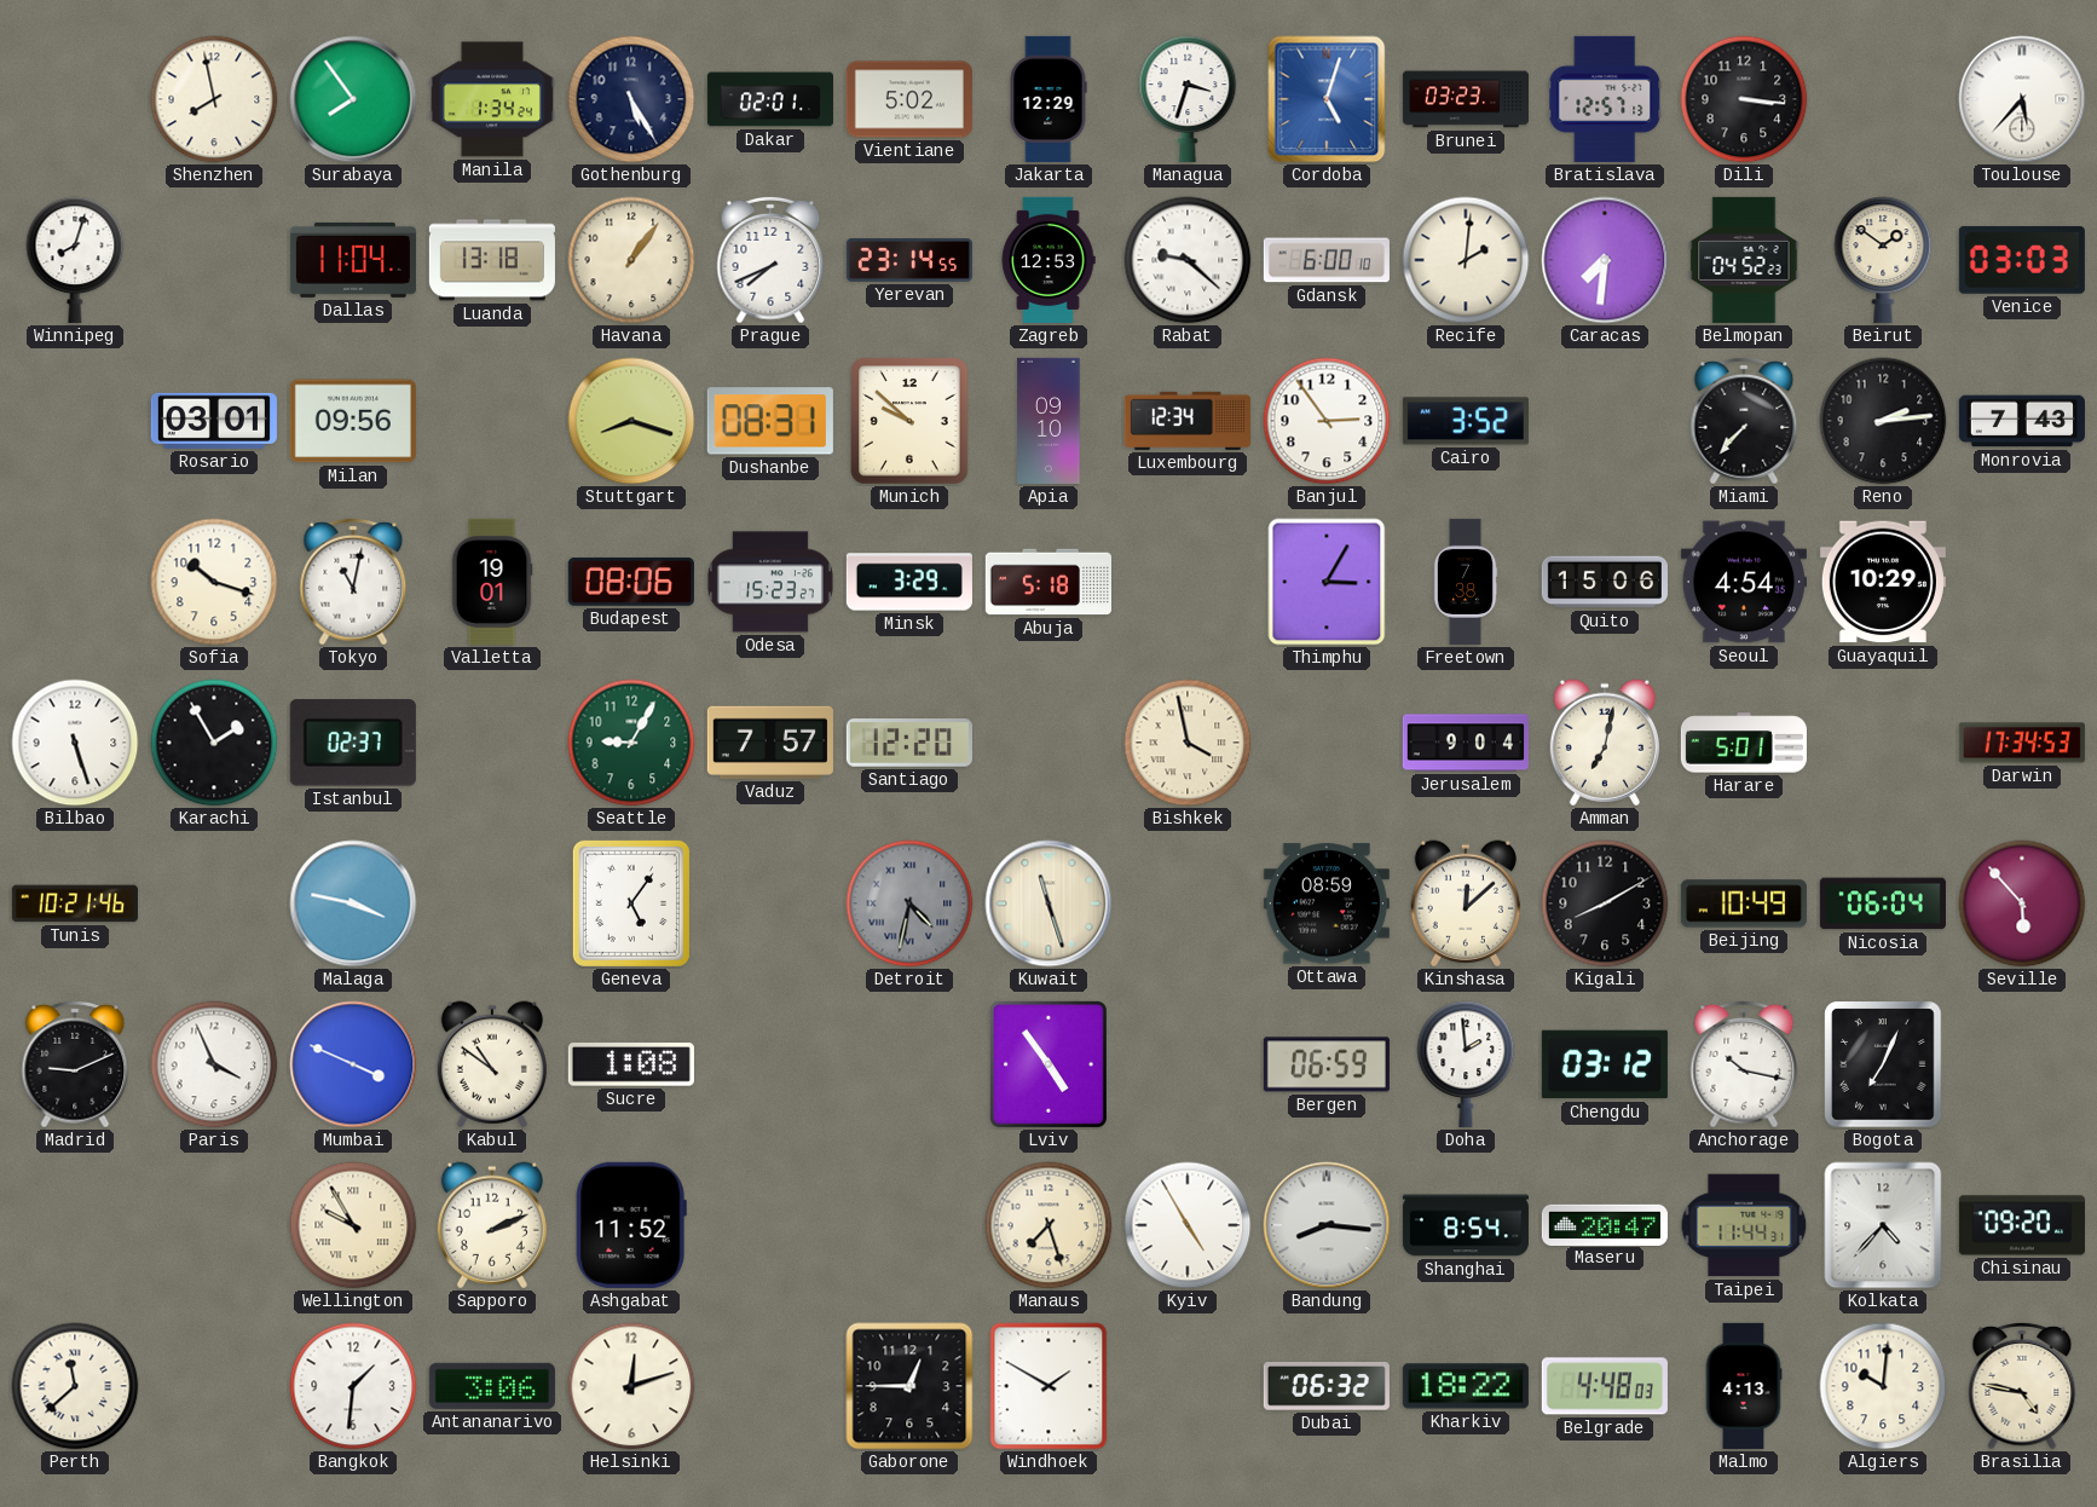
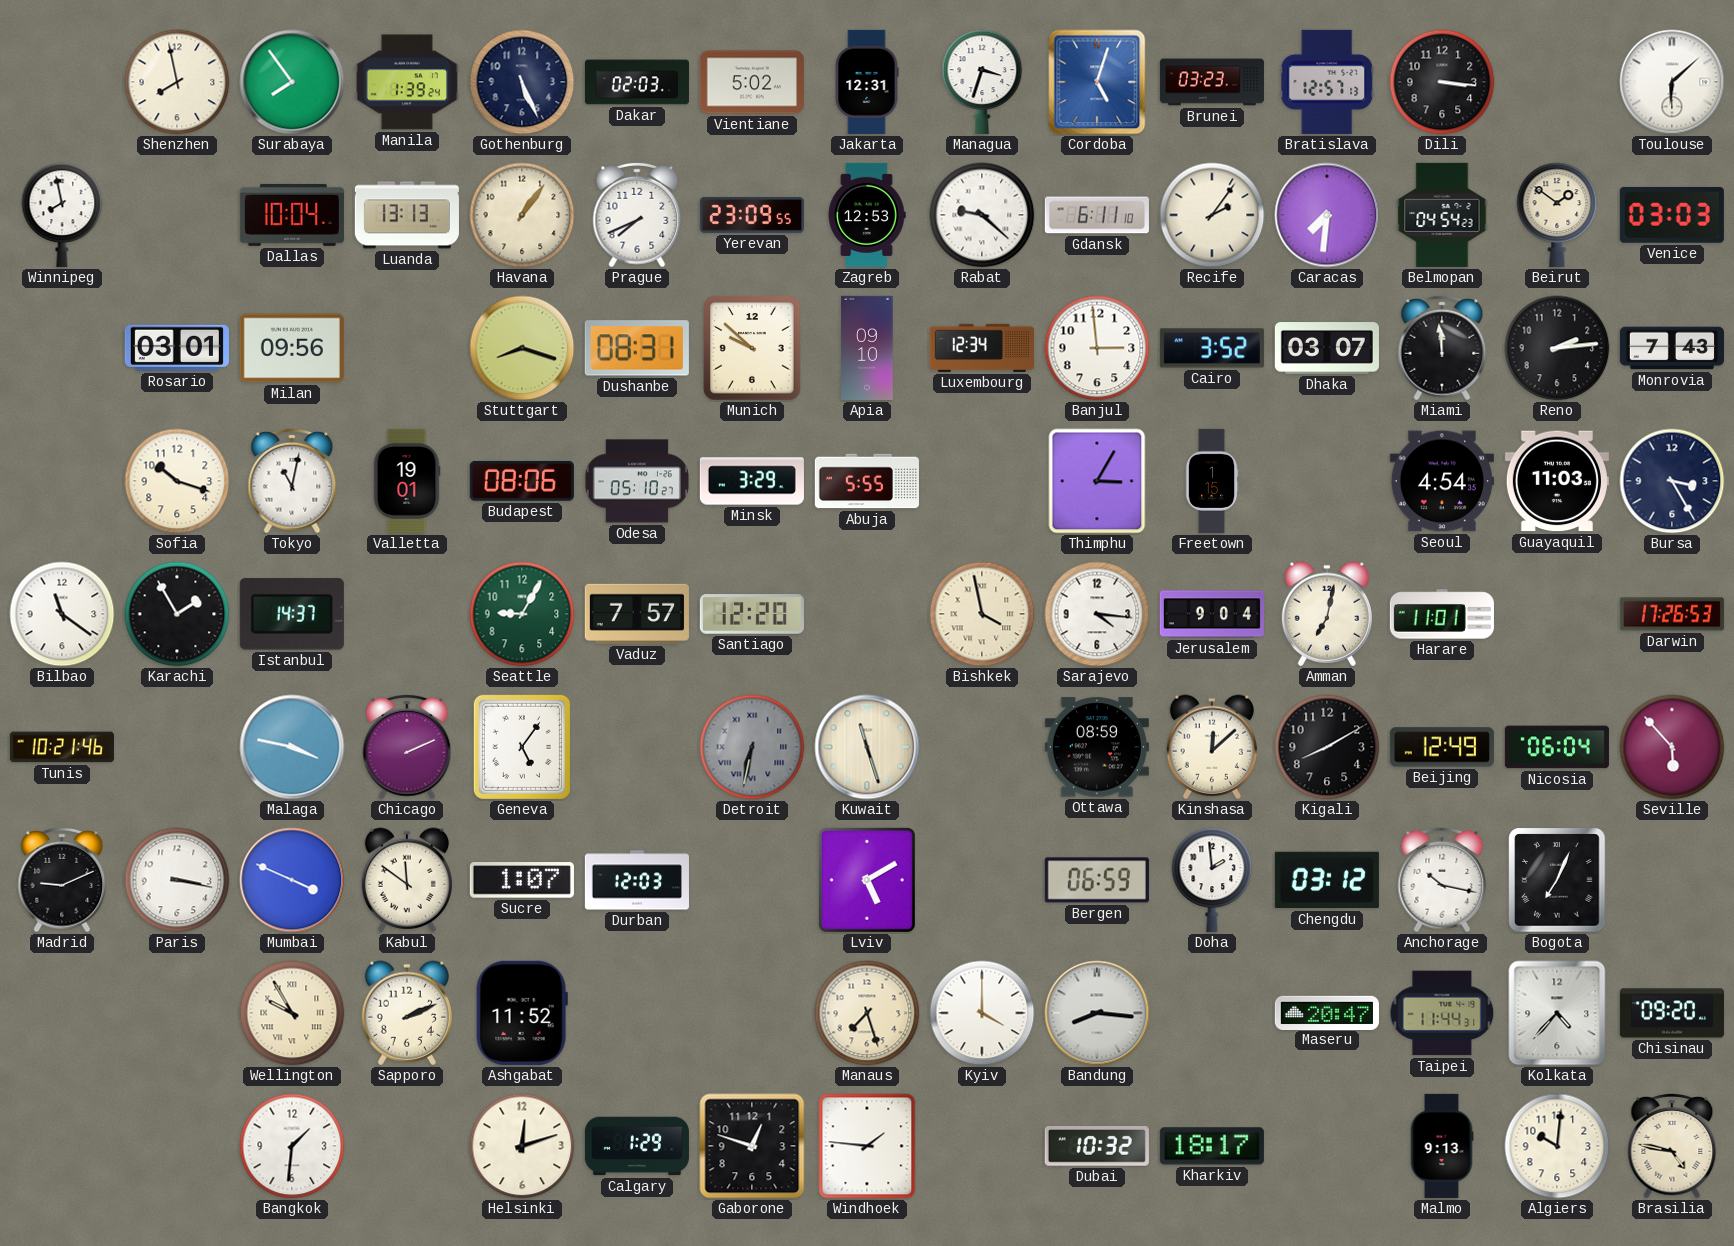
Manila: 1:34 -> 1:39 (407, 82)
Gothenburg: 5:25 -> 5:26 (522, 82)
Dakar: 02:01 -> 02:03 (637, 82)
Jakarta: 12:29 -> 12:31 (867, 82)
Toulouse: 5:37 -> 6:08 (1672, 82)
Winnipeg: 8:03 -> 7:58 (62, 215)
Dallas: 11:04 -> 10:04 (292, 215)
Luanda: 13:18 -> 13:13 (407, 215)
Yerevan: 23:14 -> 23:09 (752, 215)
Gdansk: 6:00 -> 6:11 (1097, 215)
Recife: 2:01 -> 2:06 (1212, 215)
Belmopan: 04:52 -> 04:54 (1442, 215)
Banjul: 2:54 -> 2:59 (1097, 348)
Dhaka: none -> 03:07 (1327, 348)
Miami: 7:37 -> 11:59 (1442, 348)
Odesa: 15:23 -> 05:10 (637, 481)
Abuja: 5:18 -> 5:55 (867, 481)
Freetown: 7:38 -> 1:15 (1212, 481)
Quito: 15:06 -> none (1605, 582)
Guayaquil: 10:29 -> 11:03 (1557, 481)
Bursa: none -> 3:25 (1672, 481)
Bilbao: 5:27 -> 11:21 (62, 614)
Istanbul: 02:37 -> 14:37 (292, 614)
Sarajevo: none -> 4:16 (1097, 614)
Harare: 5:01 -> 11:01 (1442, 614)
Darwin: 17:34 -> 17:26 (1672, 614)
Chicago: none -> 2:11 (407, 747)
Detroit: 4:32 -> 6:32 (752, 747)
Beijing: 10:49 -> 12:49 (1442, 747)
Paris: 3:56 -> 3:17 (177, 880)
Kabul: 10:51 -> 11:51 (407, 880)
Sucre: 1:08 -> 1:07 (522, 880)
Durban: none -> 12:03 (637, 880)
Lviv: 4:54 -> 5:10 (867, 880)
Kyiv: 4:55 -> 4:00 (982, 1013)
Shanghai: 8:54 -> none (1466, 1225)
Perth: 11:38 -> none (75, 1386)
Antananarivo: 3:06 -> none (492, 1386)
Calgary: none -> 1:29 (637, 1146)
Gaborone: 12:45 -> 12:48 (752, 1146)
Windhoek: 1:50 -> 1:46 (867, 1146)
Dubai: 06:32 -> 10:32 (1097, 1147)
Kharkiv: 18:22 -> 18:17 (1212, 1146)
Belgrade: 4:48 -> none (1605, 1386)
Malmo: 4:13 -> 9:13 (1442, 1146)
